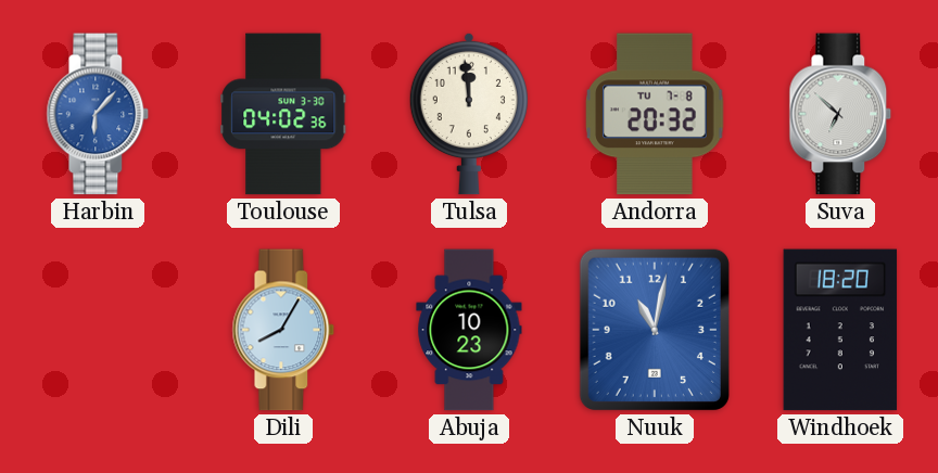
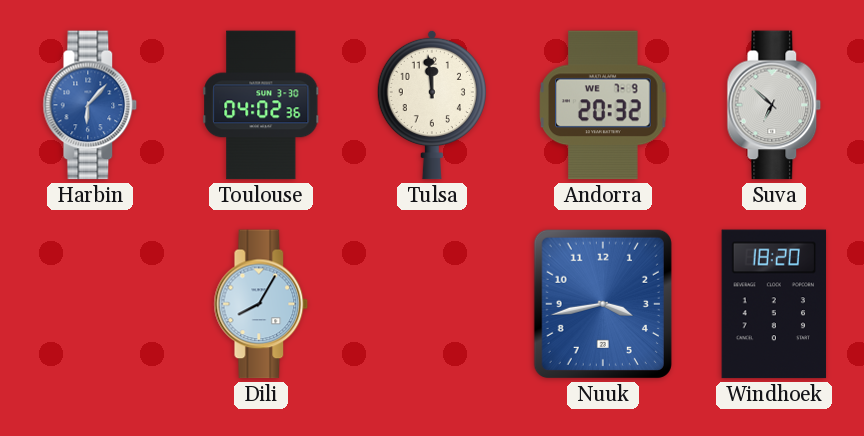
Andorra date: TU 7-8 -> WE 7-9 (603, 105)
Abuja: 10:23 -> none (469, 330)
Nuuk: 11:02 -> 3:43 (603, 304)
